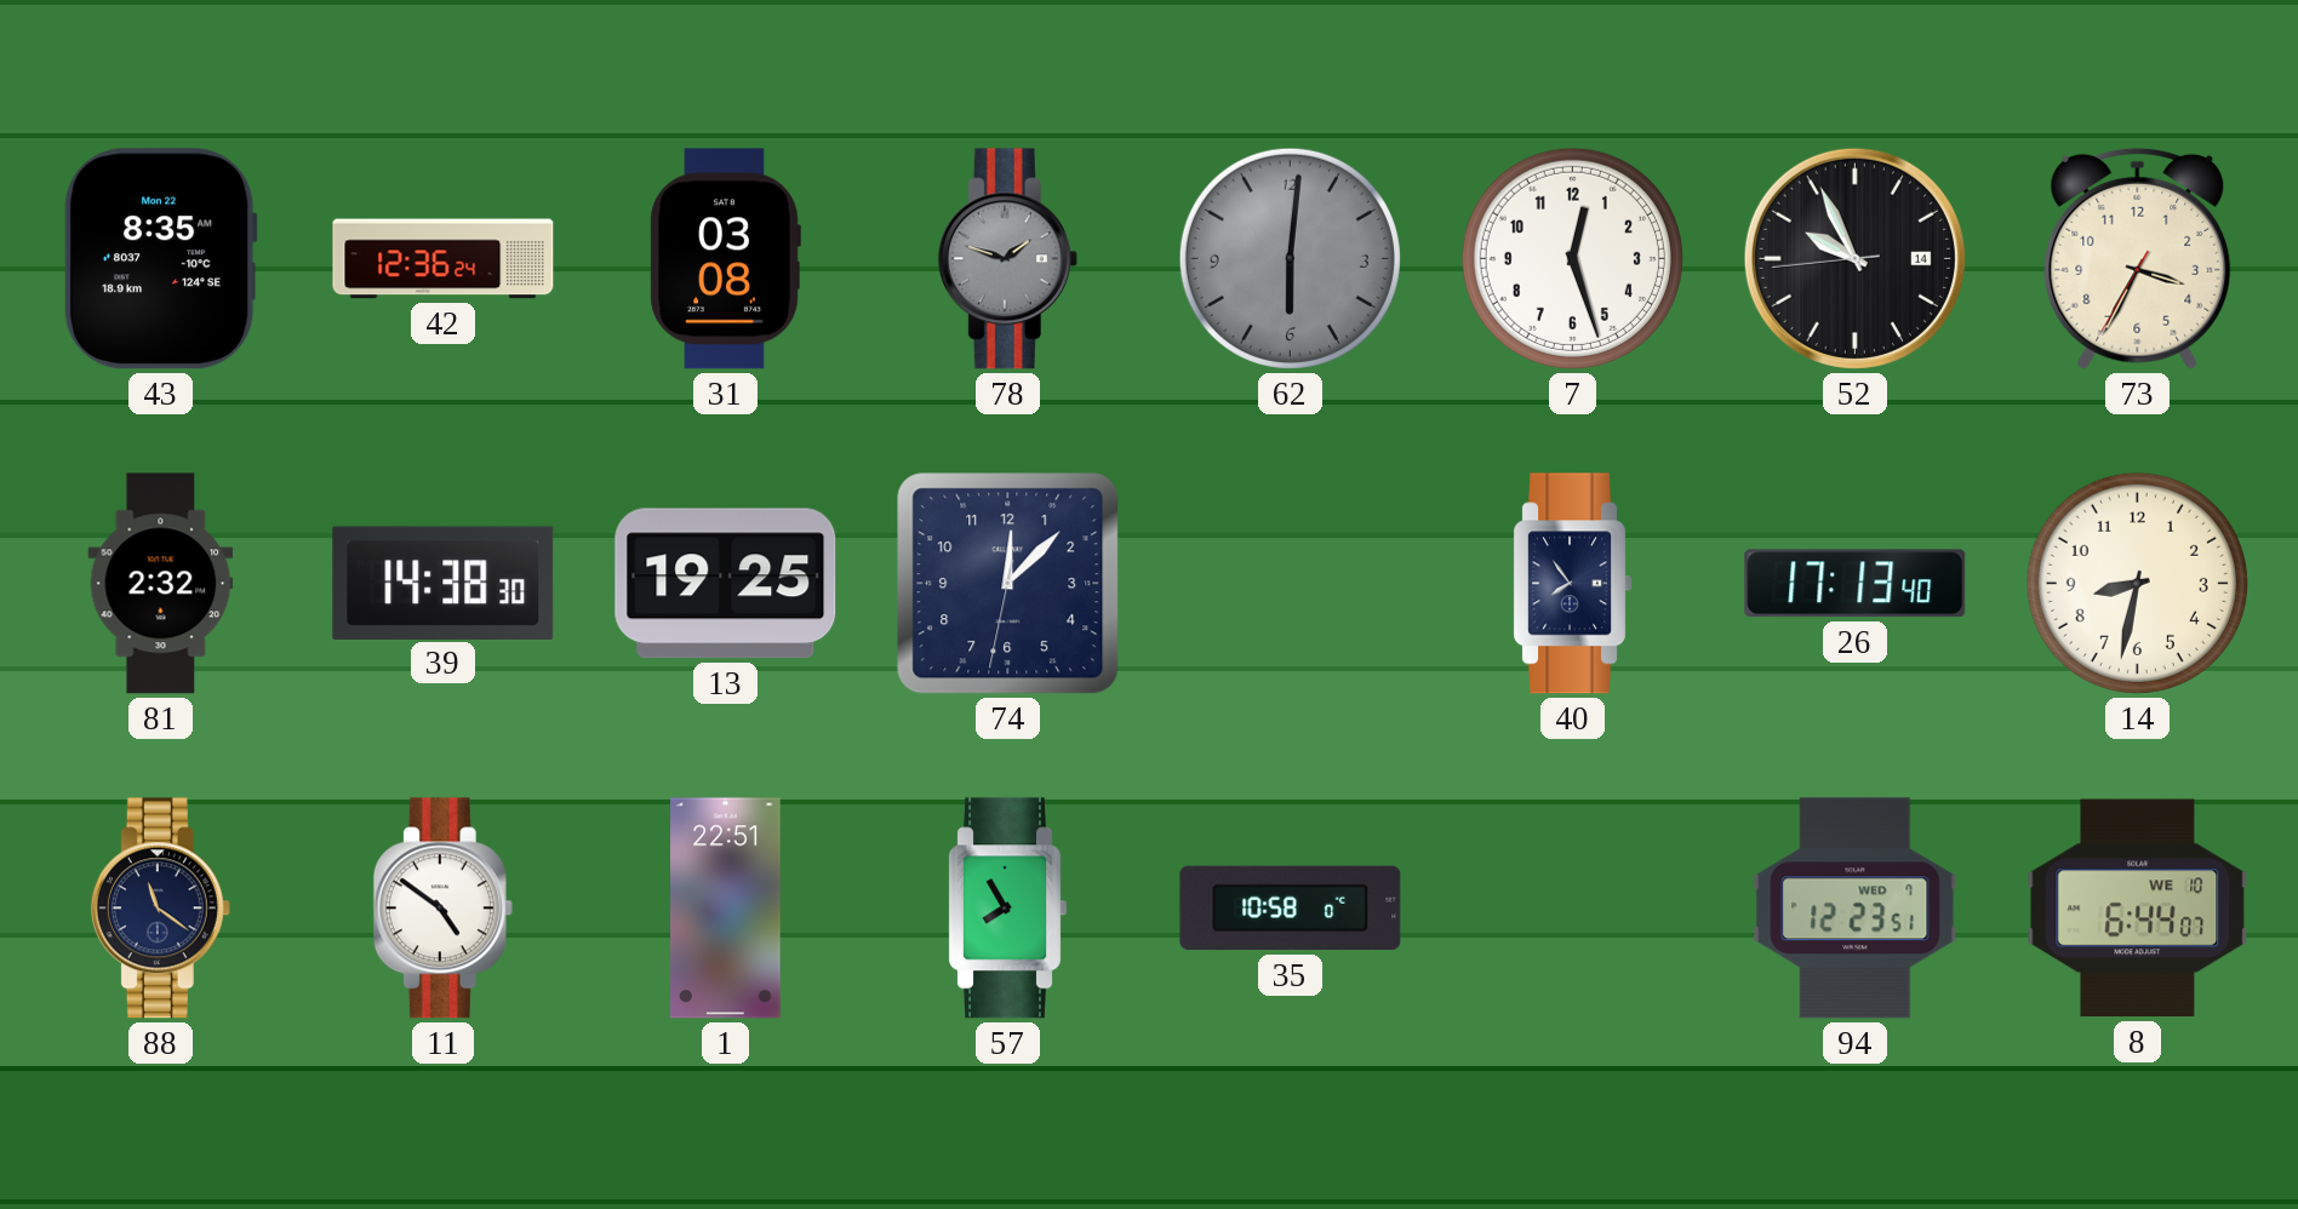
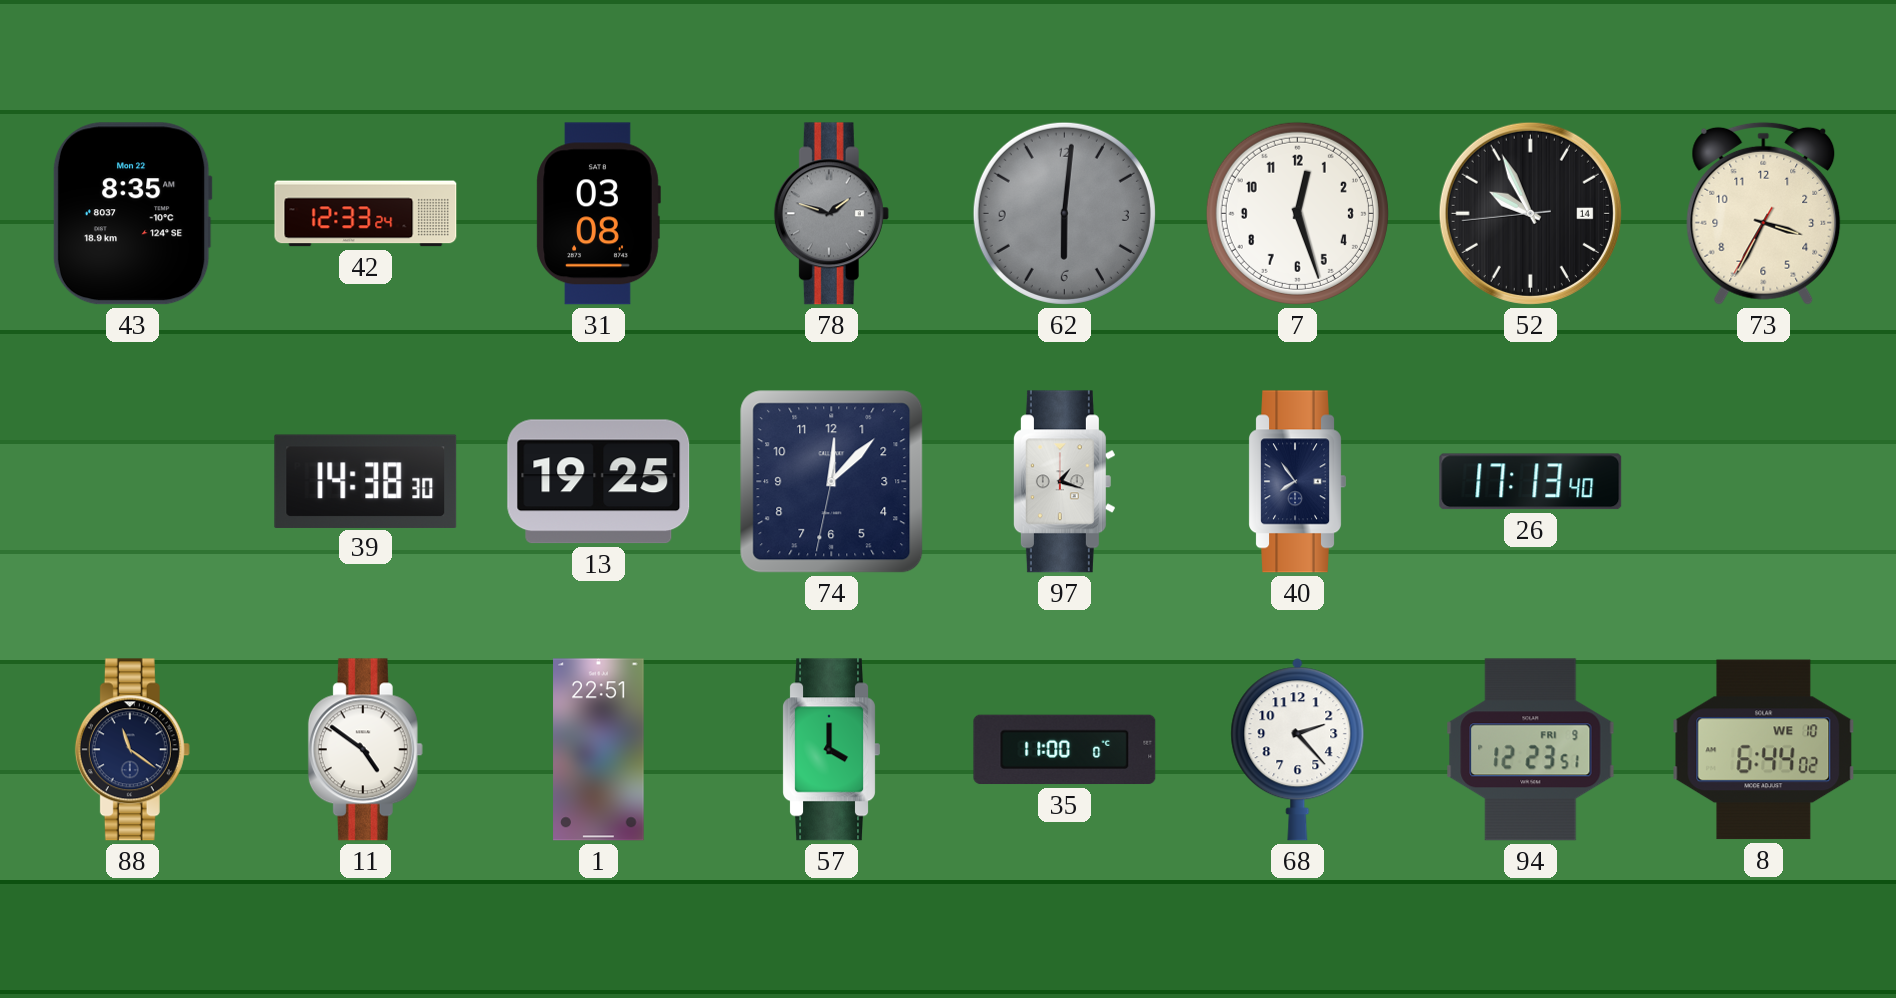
42: 12:36 -> 12:33 (366, 214)
81: 2:32 -> none (161, 584)
97: none -> 1:18 (1064, 482)
14: 8:32 -> none (2137, 583)
57: 7:55 -> 4:00 (831, 750)
35: 10:58 -> 11:00 (1065, 750)
68: none -> 2:23 (1298, 750)
94 date: WED 7 -> FRI 9 (1531, 750)
8: 6:44:07 -> 6:44:02 (1764, 750)
